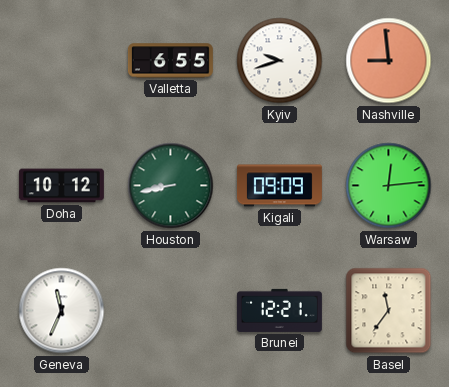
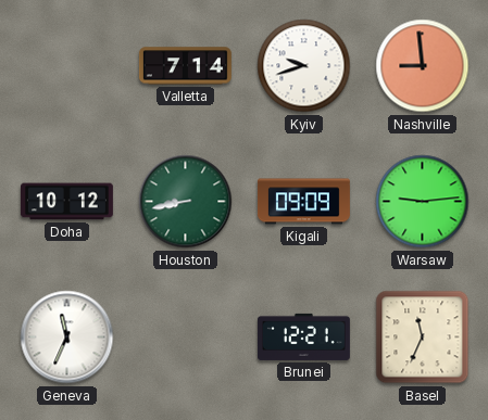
Valletta: 6:55 -> 7:14 (185, 66)
Warsaw: 12:14 -> 9:14 (423, 202)
Basel: 11:36 -> 11:34 (423, 338)
